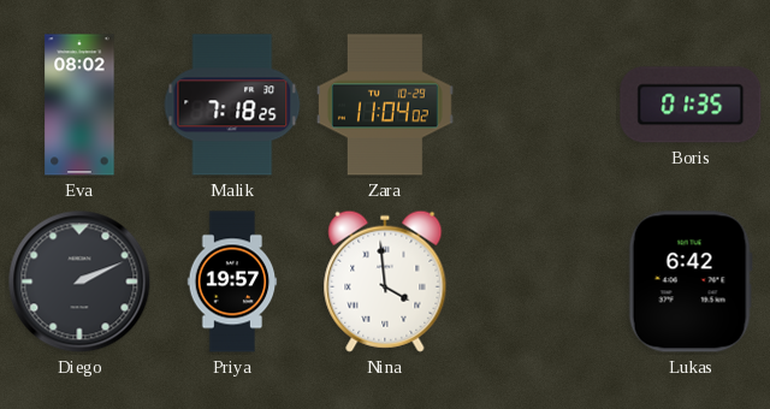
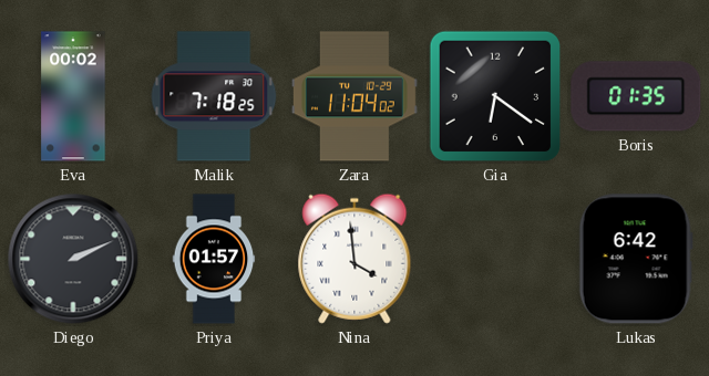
Eva: 08:02 -> 00:02 (73, 96)
Gia: none -> 6:21 (495, 96)
Priya: 19:57 -> 01:57 (214, 259)
